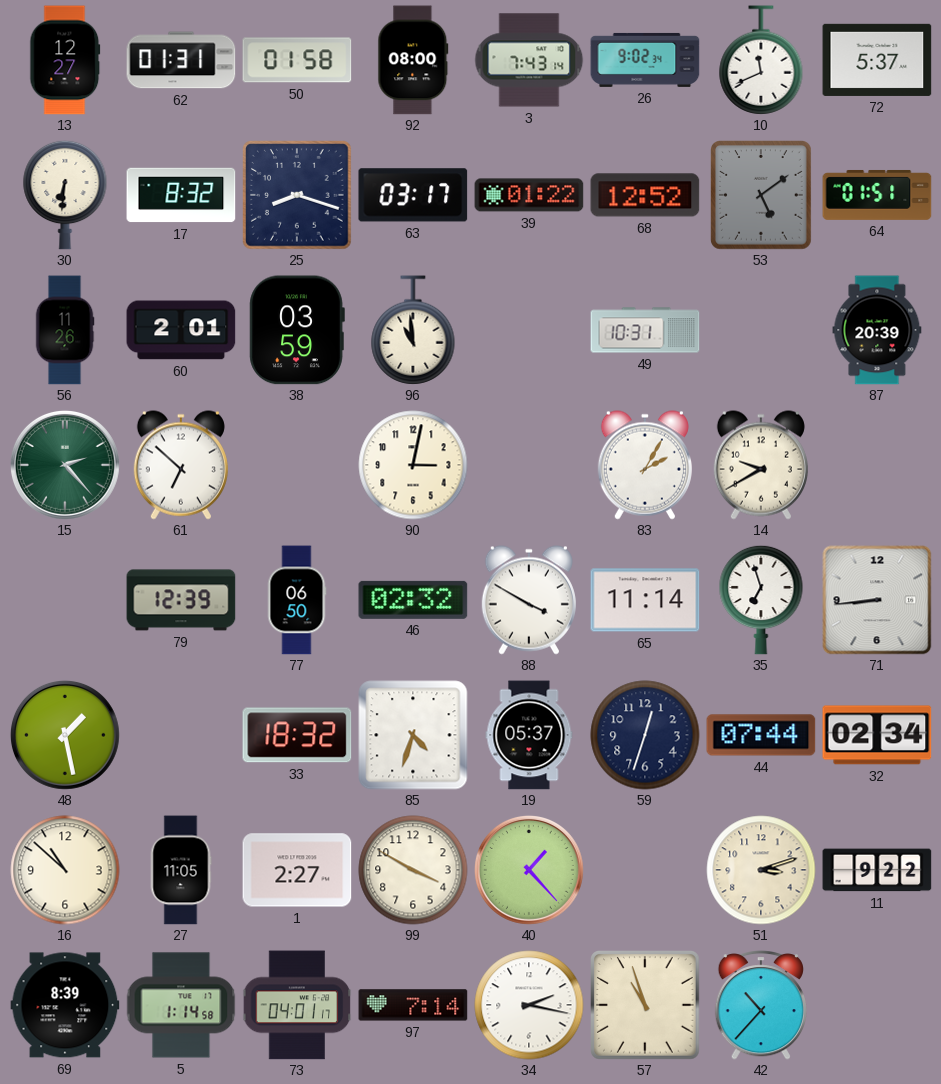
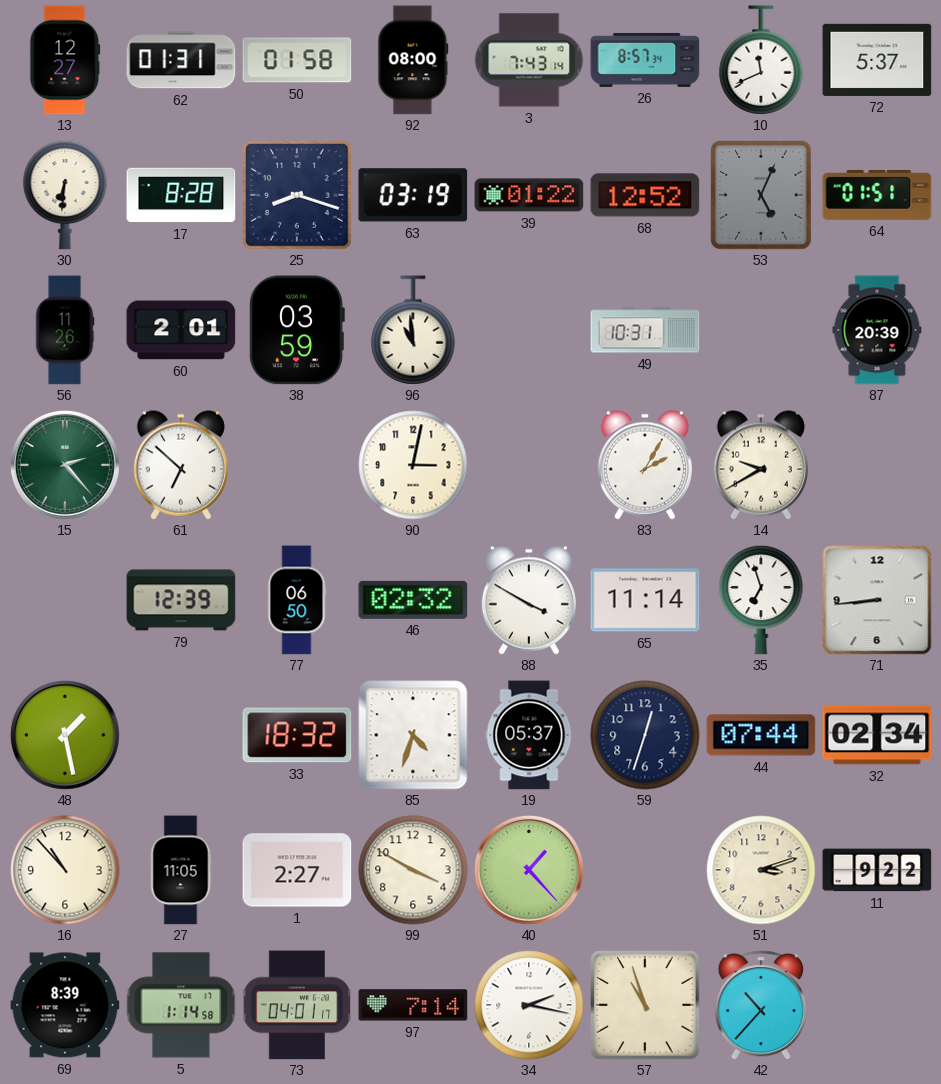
26: 9:02 -> 8:57 (645, 60)
17: 8:32 -> 8:28 (181, 195)
63: 03:17 -> 03:19 (413, 195)
53: 5:09 -> 5:04 (761, 196)
16: 10:52 -> 10:53 (65, 870)
